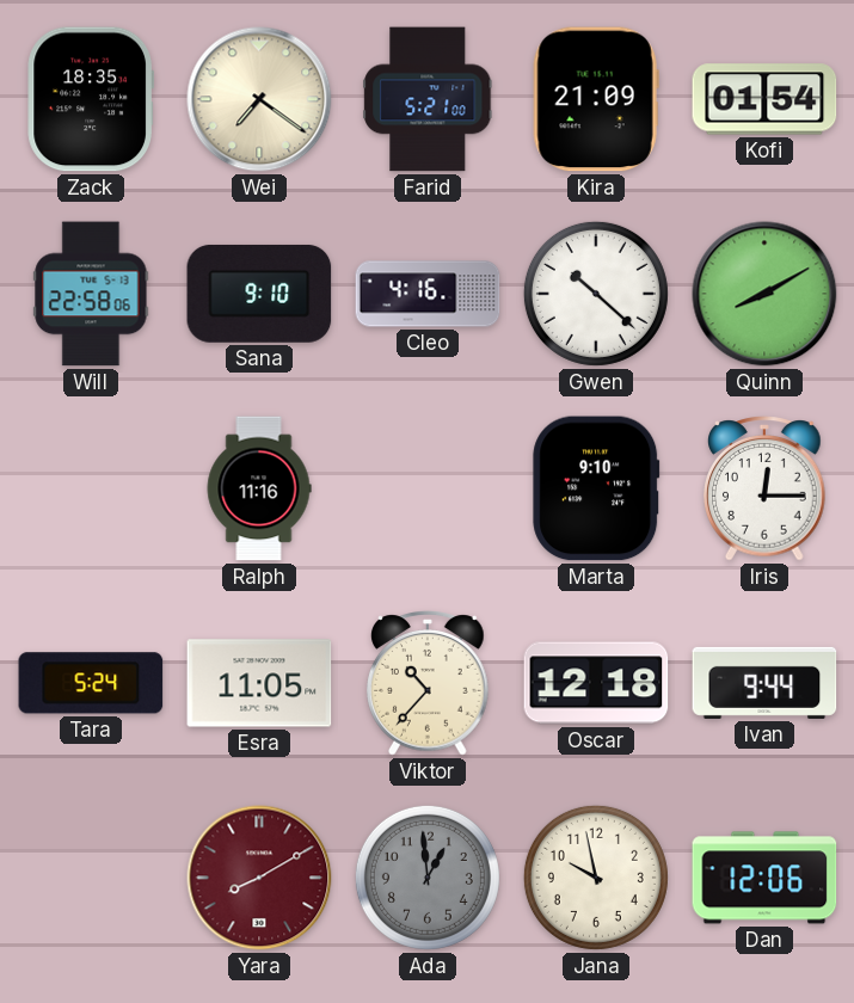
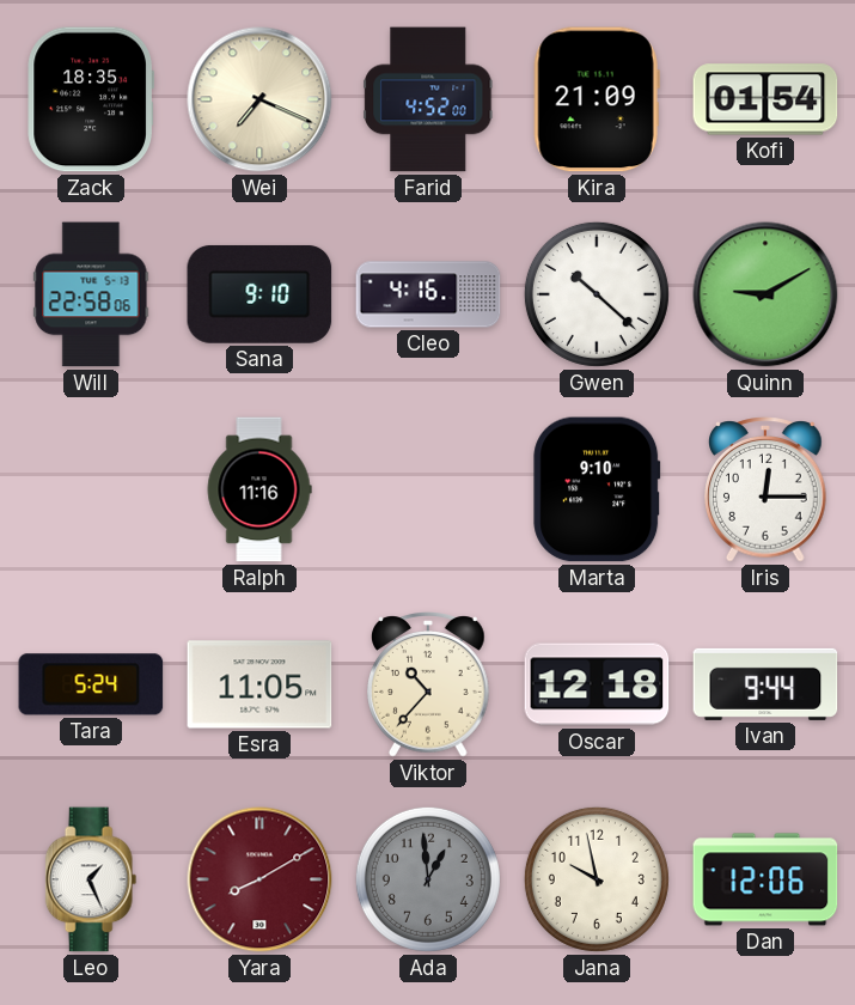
Wei: 7:21 -> 7:19 (259, 99)
Farid: 5:21 -> 4:52 (428, 99)
Quinn: 8:10 -> 9:10 (765, 294)
Leo: none -> 1:26 (91, 879)
